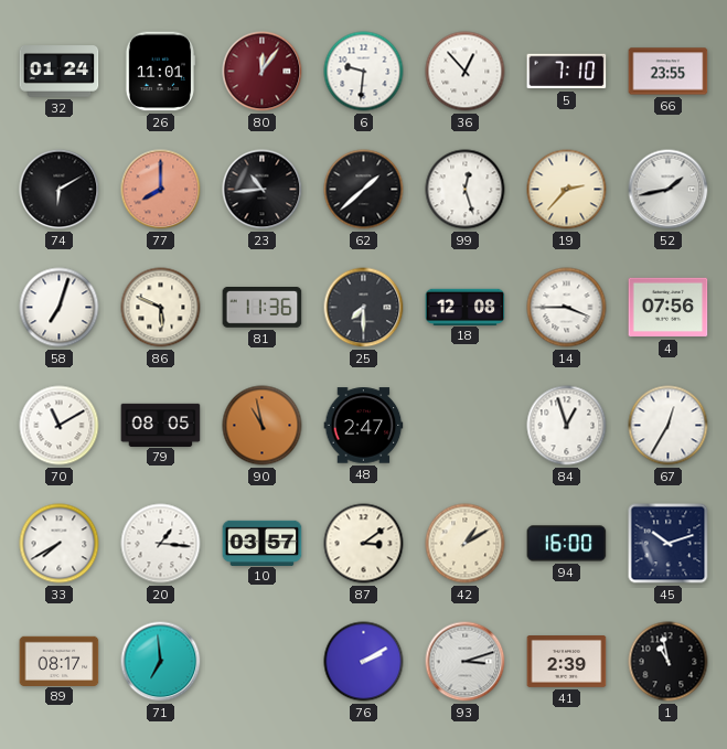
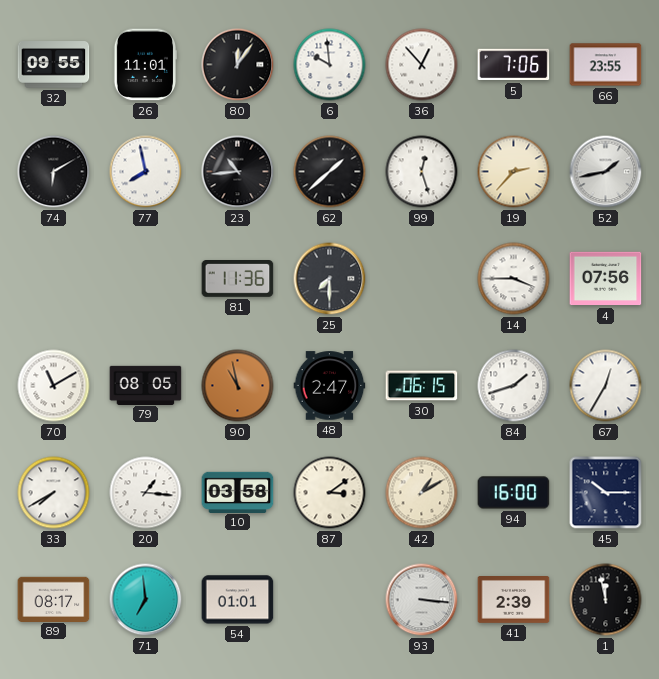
32: 01:24 -> 09:55 (54, 65)
80 dial: burgundy -> black (238, 65)
6: 9:31 -> 9:59 (330, 65)
5: 7:10 -> 7:06 (514, 65)
77: 8:00 -> 7:58 (146, 172)
77 dial: salmon -> white (146, 172)
58: 7:03 -> none (60, 308)
86: 5:49 -> none (161, 308)
18: 12:08 -> none (466, 307)
30: none -> 06:15 (422, 386)
84: 12:57 -> 1:42 (514, 386)
10: 03:57 -> 03:58 (238, 492)
45: 10:12 -> 10:15 (606, 493)
54: none -> 01:01 (238, 600)
76: 2:10 -> none (364, 662)
93: 3:12 -> 3:16 (422, 600)
1: 10:58 -> 11:58 (606, 600)
